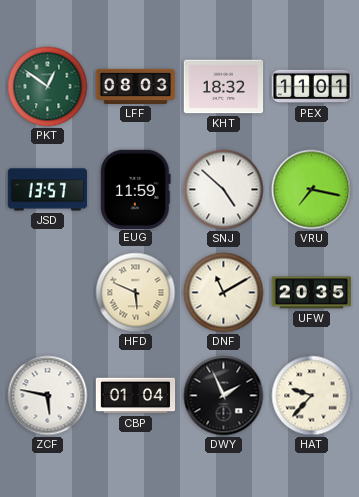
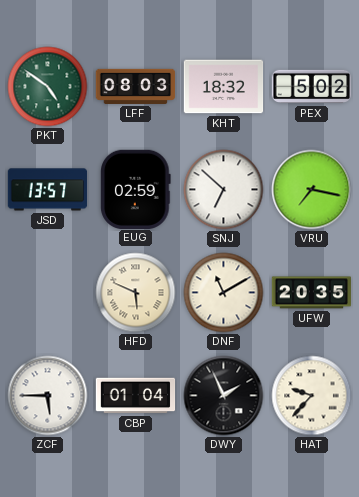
PKT: 12:51 -> 4:51 (48, 87)
PEX: 11:01 -> 5:02 (312, 87)
EUG: 11:59 -> 02:59 (136, 189)
SNJ: 4:52 -> 6:52 (224, 190)
ZCF: 5:47 -> 5:45 (48, 396)
